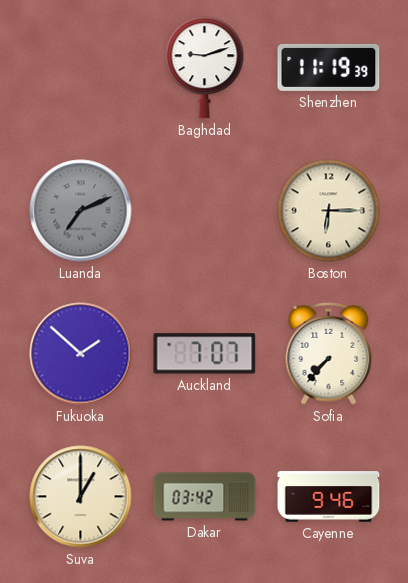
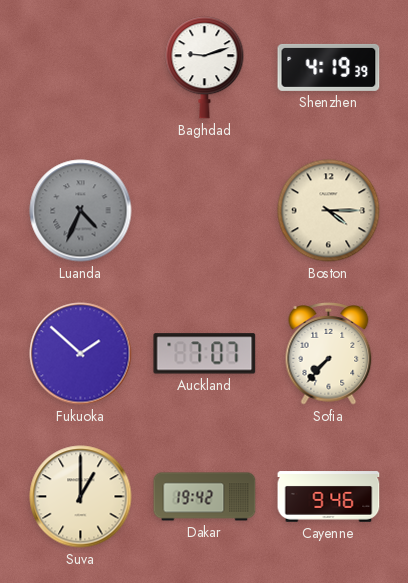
Shenzhen: 11:19 -> 4:19 (329, 67)
Luanda: 7:11 -> 4:34 (81, 211)
Boston: 6:15 -> 4:15 (329, 211)
Dakar: 03:42 -> 19:42 (205, 497)
